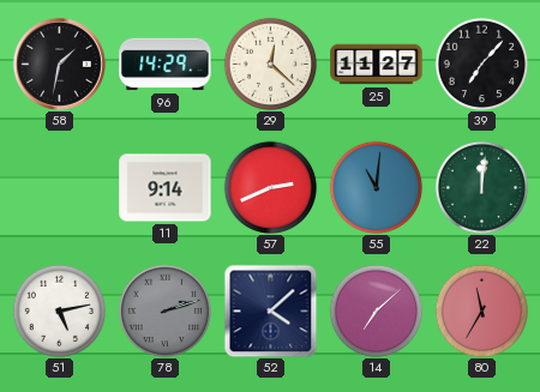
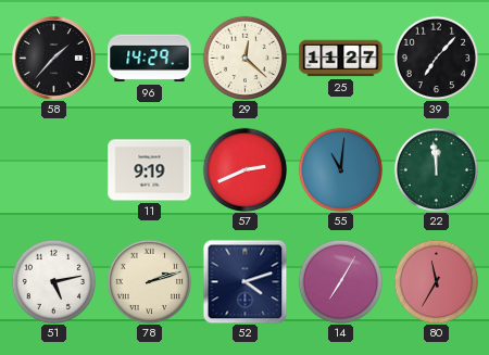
58: 1:32 -> 1:37 (53, 58)
11: 9:14 -> 9:19 (150, 170)
22: 12:01 -> 11:59 (436, 169)
78 dial: grey -> cream (149, 281)
52: 4:08 -> 4:12 (244, 281)
14: 7:08 -> 7:05 (340, 281)
